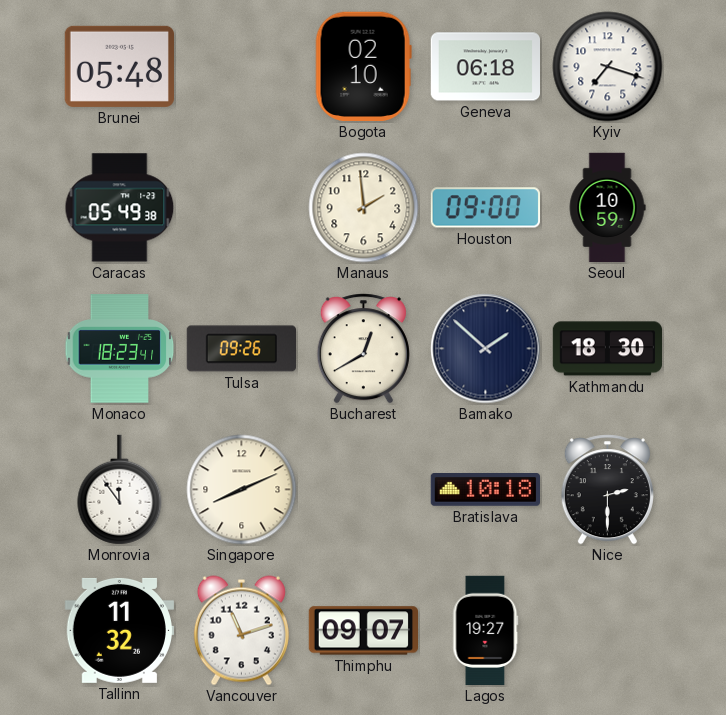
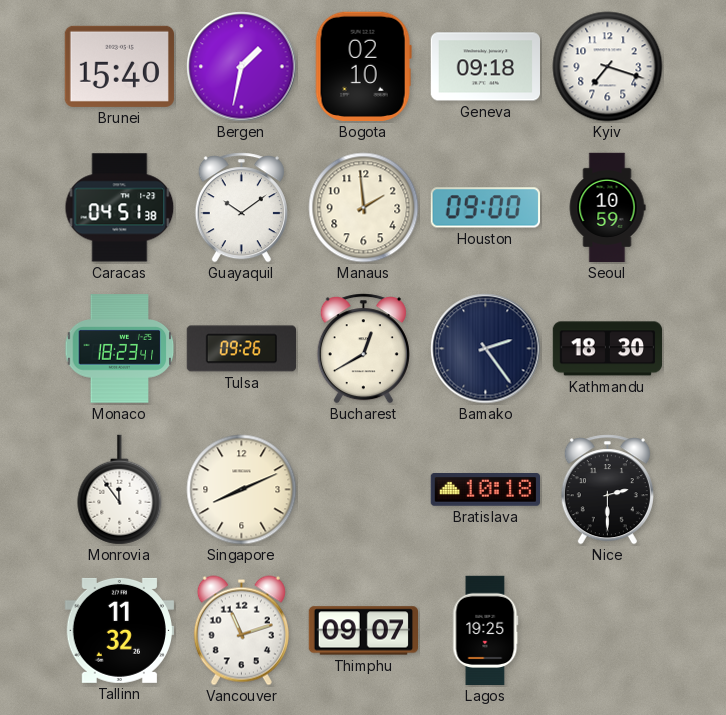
Brunei: 05:48 -> 15:40 (119, 66)
Bergen: none -> 1:32 (242, 67)
Geneva: 06:18 -> 09:18 (485, 67)
Caracas: 05:49 -> 04:51 (120, 208)
Guayaquil: none -> 10:09 (241, 208)
Bamako: 1:52 -> 2:24 (486, 349)
Lagos: 19:27 -> 19:25 (486, 631)
